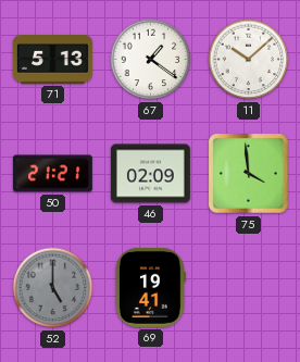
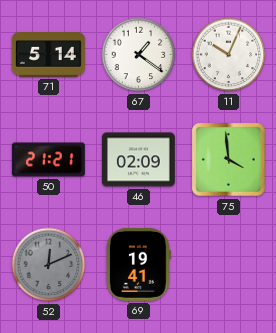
71: 5:13 -> 5:14 (48, 55)
11: 10:08 -> 10:04 (229, 55)
52: 5:00 -> 12:11 (49, 265)
